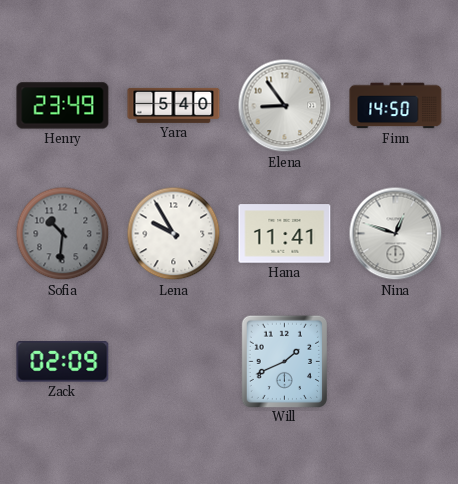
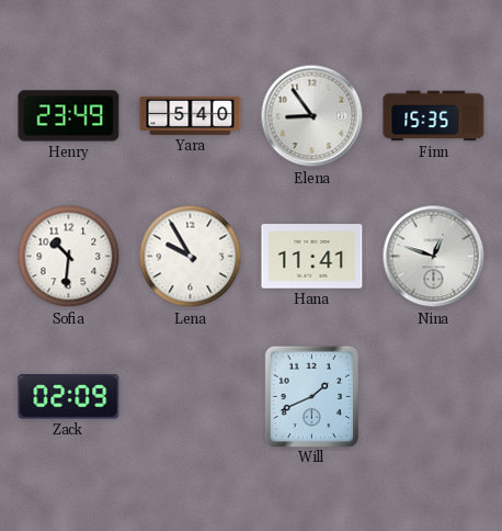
Finn: 14:50 -> 15:35 (434, 116)
Sofia dial: grey -> white (69, 257)
